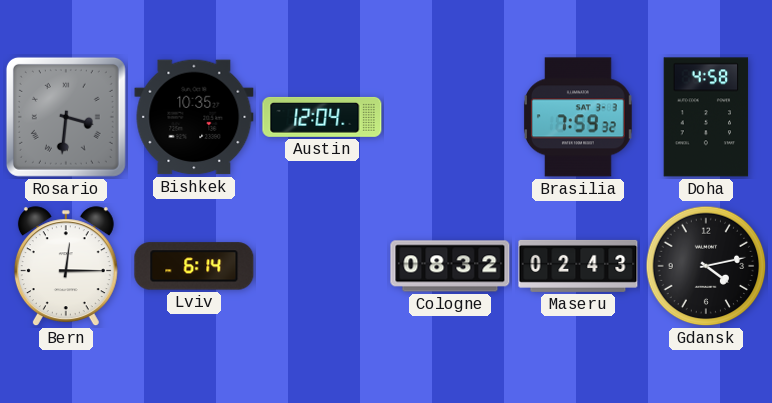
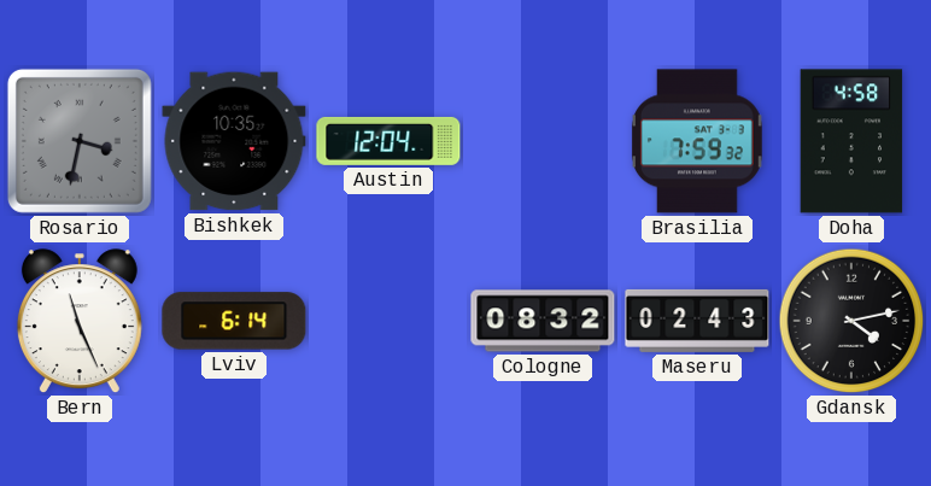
Rosario: 3:31 -> 3:32 (80, 141)
Bern: 12:15 -> 11:26 (80, 322)
